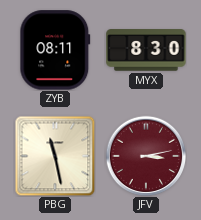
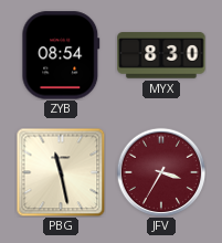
ZYB: 08:11 -> 08:54 (61, 55)
JFV: 3:13 -> 3:35 (161, 172)
